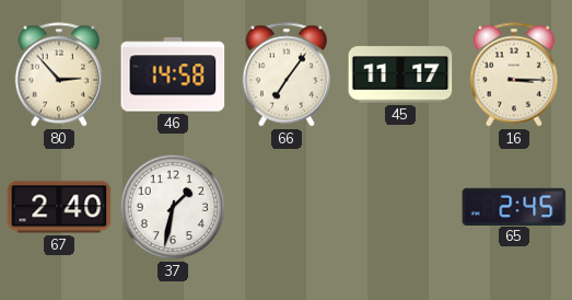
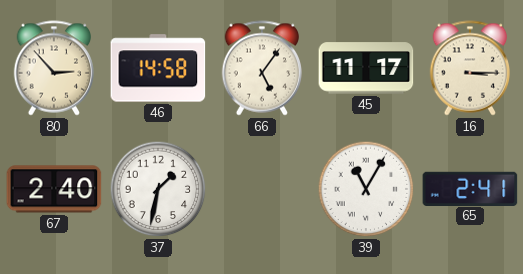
66: 7:06 -> 5:06 (262, 68)
39: none -> 11:05 (366, 189)
65: 2:45 -> 2:41 (470, 188)
